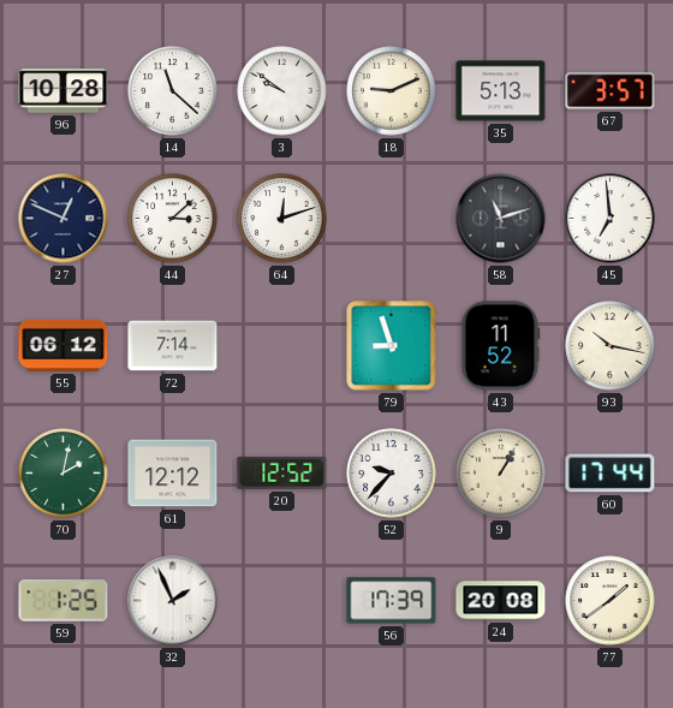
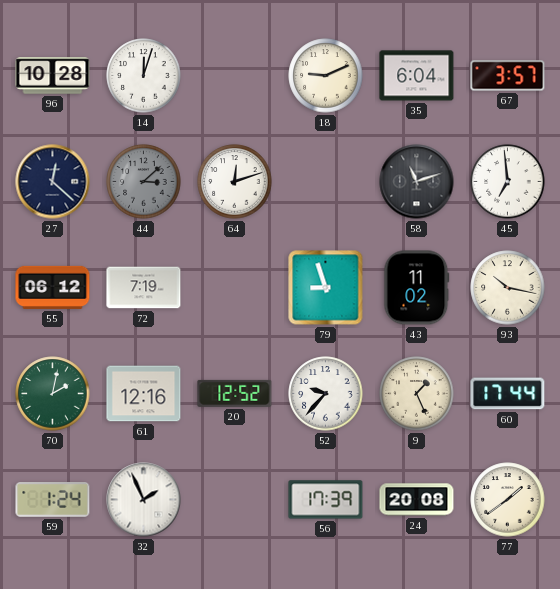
14: 11:22 -> 12:03 (144, 76)
3: 9:51 -> none (282, 91)
35: 5:13 -> 6:04 (417, 76)
27: 12:49 -> 12:22 (53, 182)
44 dial: white -> grey (144, 182)
72: 7:14 -> 7:19 (144, 288)
43: 11:52 -> 11:02 (417, 288)
61: 12:12 -> 12:16 (144, 394)
9: 1:05 -> 1:26 (417, 394)
59: 1:25 -> 1:24 (53, 500)
